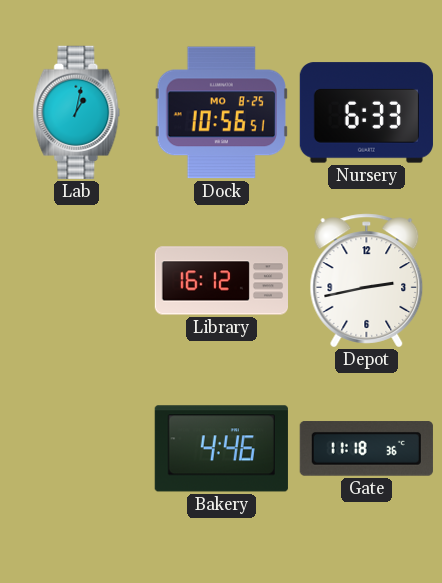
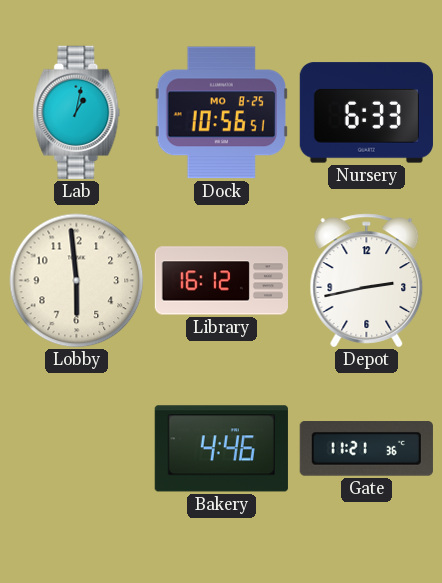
Lobby: none -> 5:59 (77, 281)
Gate: 11:18 -> 11:21 (366, 449)
